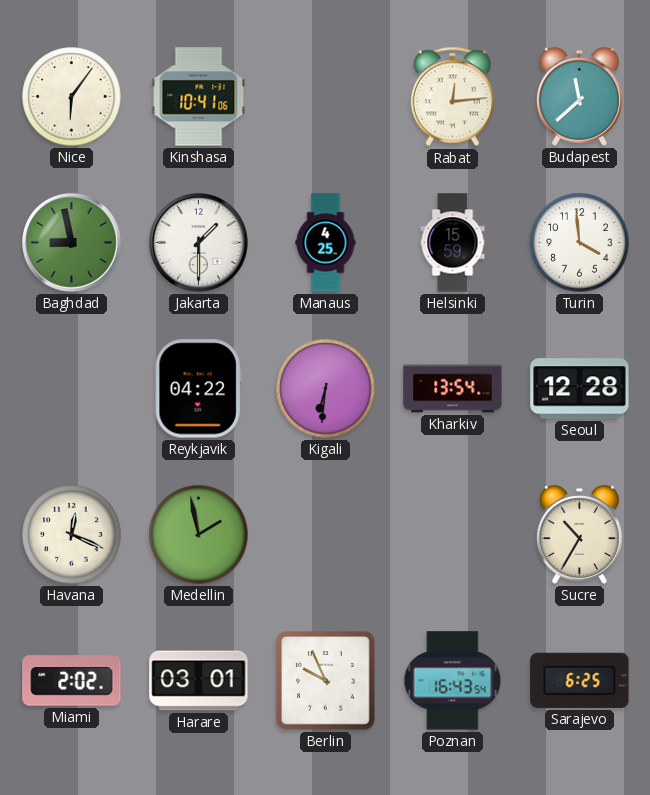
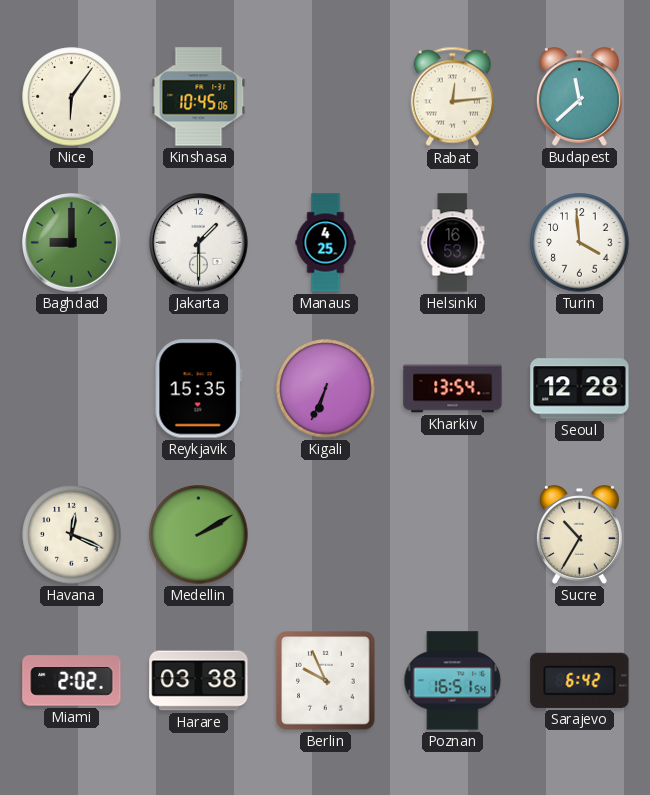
Kinshasa: 10:41 -> 10:45 (199, 97)
Baghdad: 8:58 -> 9:00 (72, 243)
Helsinki: 15:59 -> 16:53 (453, 243)
Reykjavik: 04:22 -> 15:35 (198, 389)
Kigali: 6:31 -> 6:34 (326, 389)
Medellin: 1:58 -> 2:10 (199, 535)
Harare: 03:01 -> 03:38 (199, 681)
Poznan: 16:43 -> 16:51 (453, 681)
Sarajevo: 6:25 -> 6:42 (580, 680)
